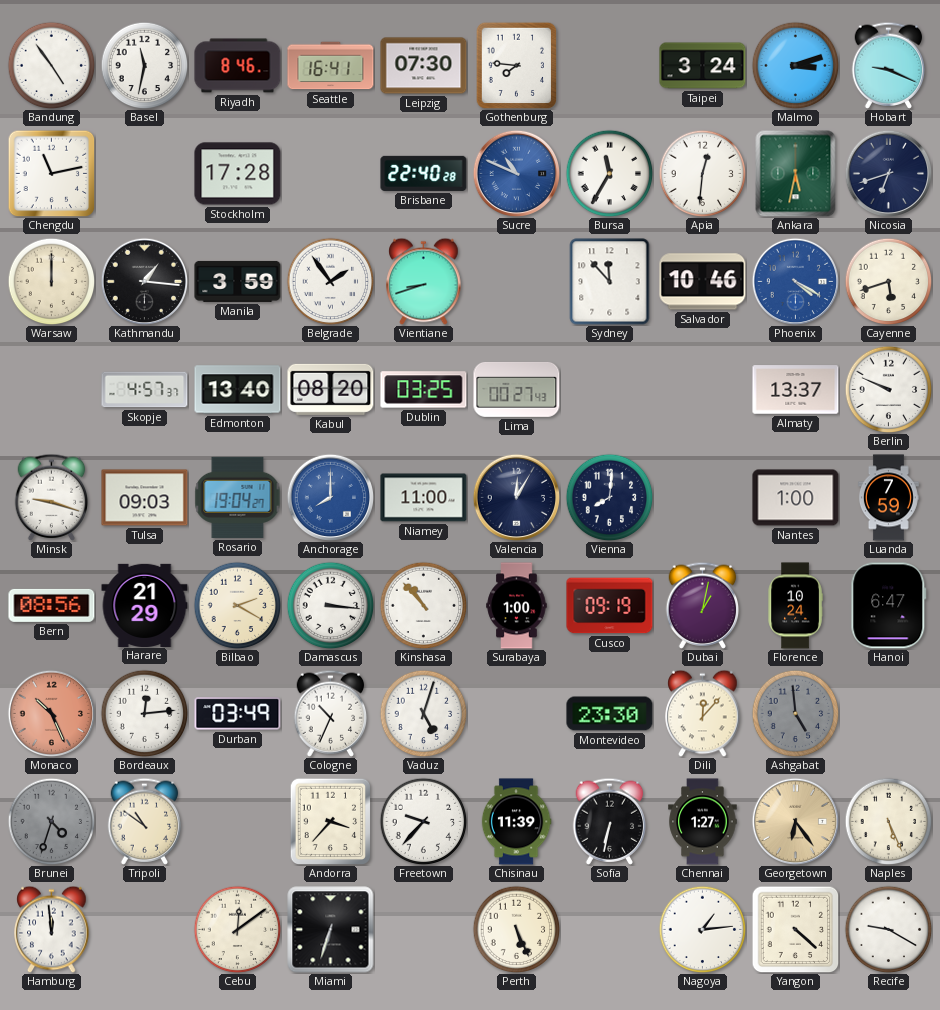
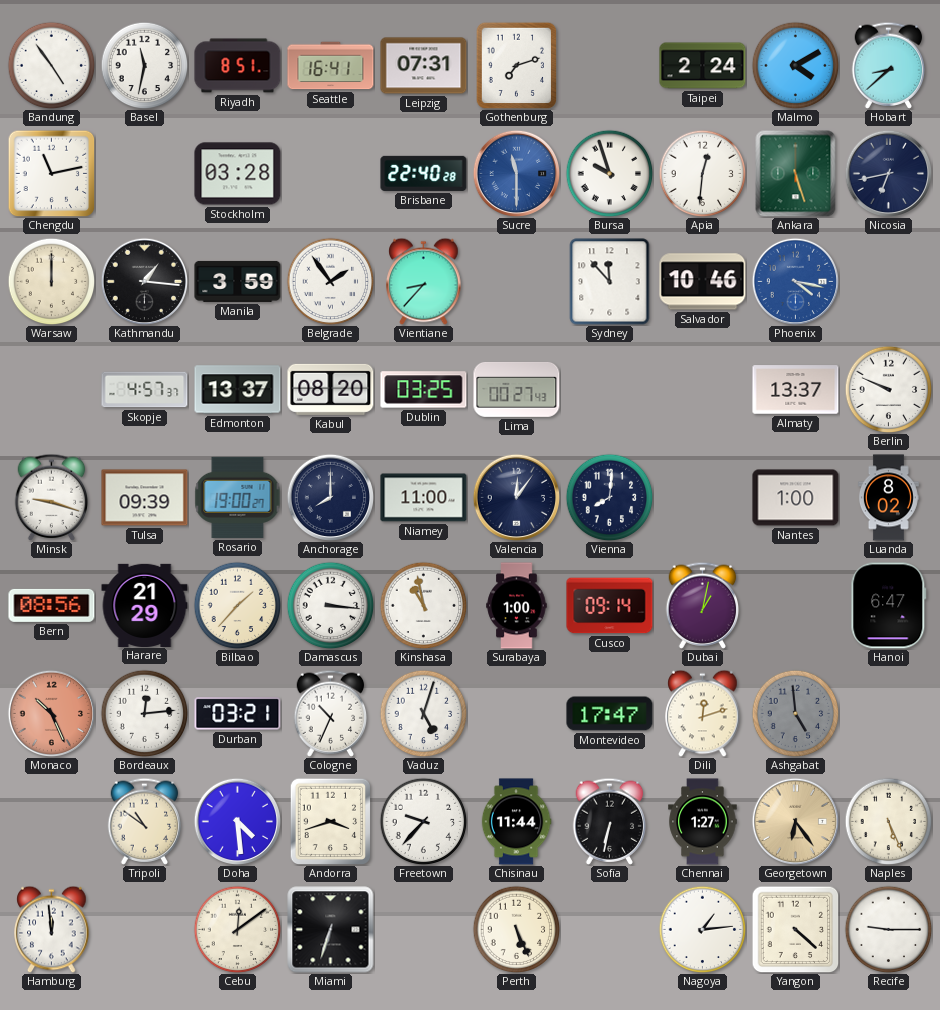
Riyadh: 8:46 -> 8:51 (238, 66)
Leipzig: 07:30 -> 07:31 (424, 66)
Gothenburg: 7:46 -> 7:12 (516, 65)
Taipei: 3:24 -> 2:24 (703, 66)
Malmo: 3:12 -> 4:10 (795, 65)
Hobart: 9:19 -> 8:38 (889, 65)
Stockholm: 17:28 -> 03:28 (238, 174)
Sucre: 10:49 -> 11:30 (516, 173)
Bursa: 11:35 -> 9:57 (609, 173)
Ankara: 5:32 -> 5:27 (796, 173)
Nicosia: 6:42 -> 6:43 (888, 173)
Vientiane: 8:42 -> 8:37 (424, 281)
Phoenix: 4:20 -> 4:17 (795, 281)
Cayenne: 5:42 -> none (888, 281)
Edmonton: 13:40 -> 13:37 (238, 390)
Tulsa: 09:03 -> 09:39 (145, 498)
Rosario: 19:04 -> 19:00 (238, 497)
Anchorage dial: blue -> navy (330, 497)
Valencia: 12:05 -> 12:06 (516, 497)
Luanda: 7:59 -> 8:02 (888, 498)
Bilbao: 2:20 -> 1:37 (237, 605)
Kinshasa: 10:53 -> 10:58 (423, 605)
Cusco: 09:19 -> 09:14 (610, 606)
Florence: 10:24 -> none (795, 606)
Durban: 03:49 -> 03:21 (238, 714)
Montevideo: 23:30 -> 17:47 (610, 714)
Dili: 12:07 -> 12:12 (703, 713)
Brunei: 4:33 -> none (51, 821)
Doha: none -> 4:29 (237, 821)
Andorra: 3:37 -> 3:42 (330, 821)
Chisinau: 11:39 -> 11:44 (516, 822)
Recife: 9:20 -> 9:15 (888, 929)
